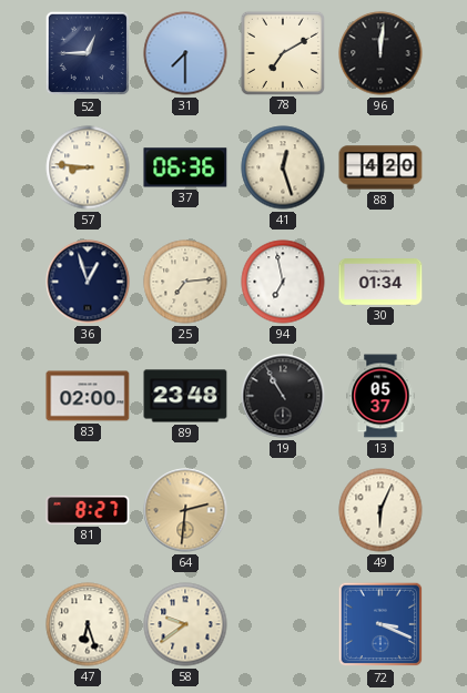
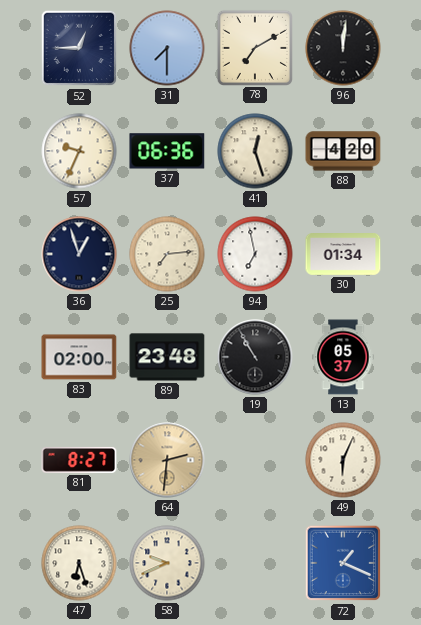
57: 8:46 -> 9:34 (79, 151)
58: 9:39 -> 9:41 (167, 563)
72: 3:19 -> 1:19 (343, 563)
